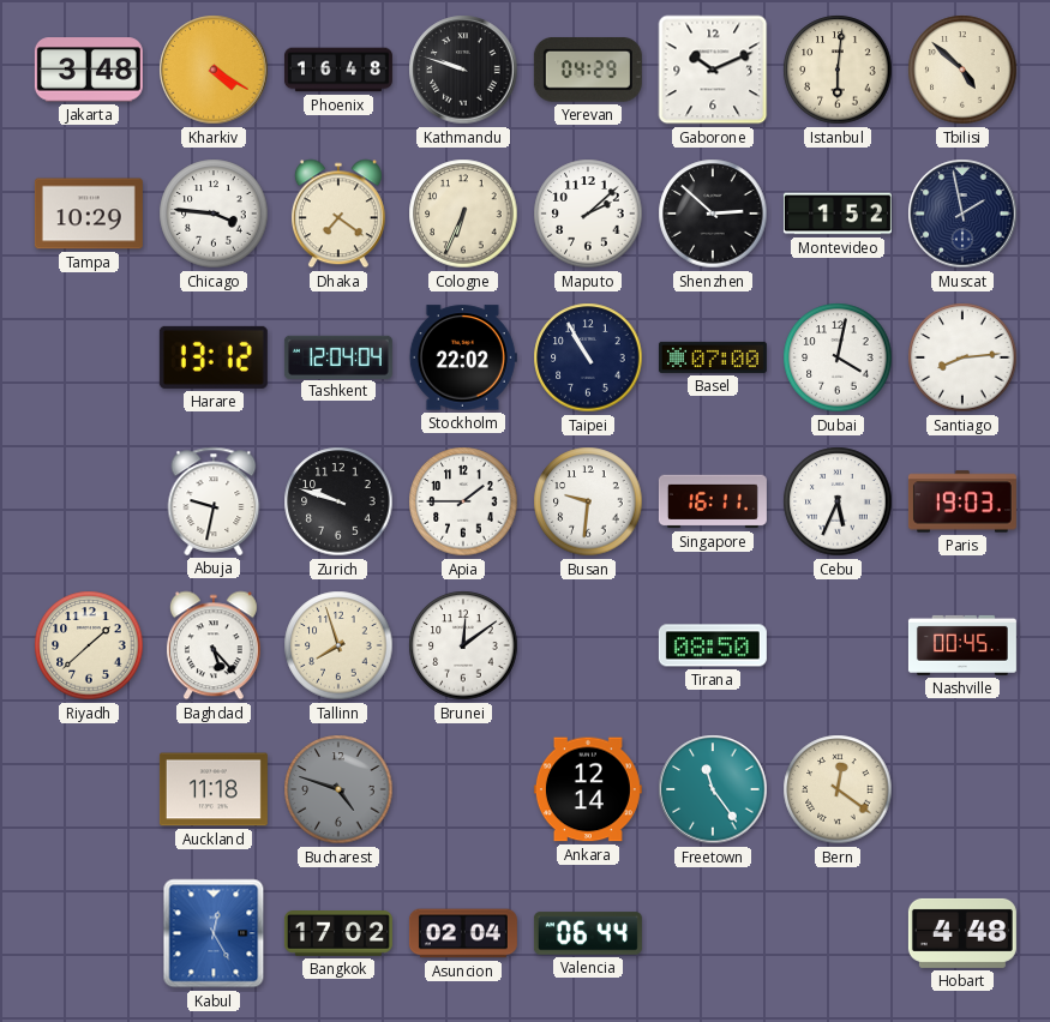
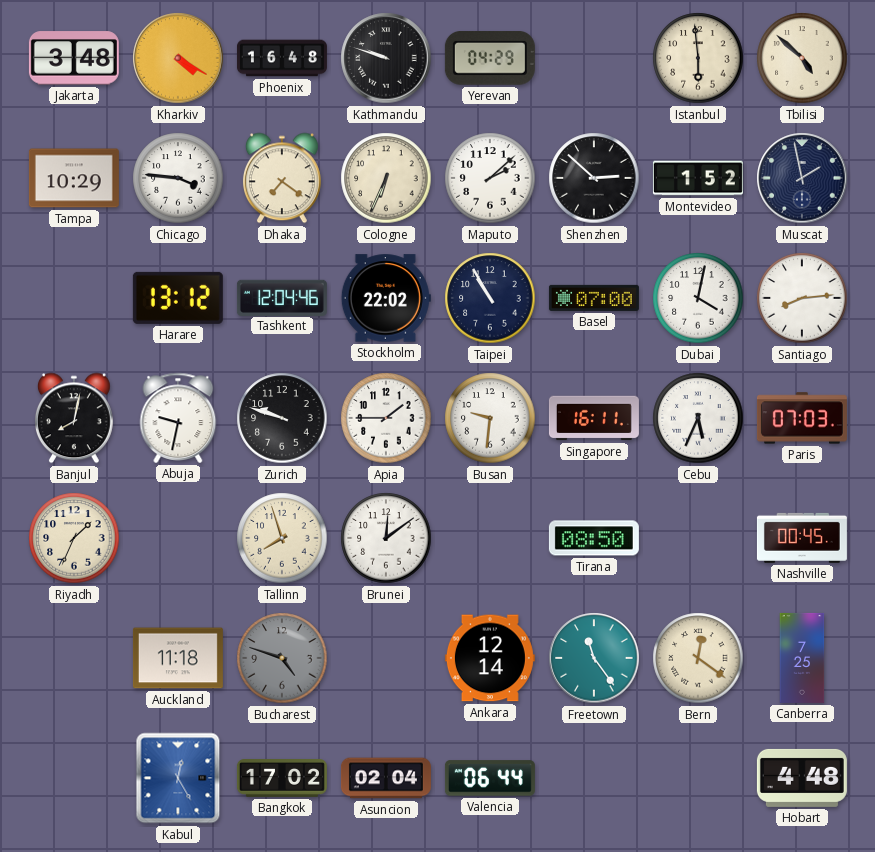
Gaborone: 10:11 -> none (713, 70)
Istanbul: 6:01 -> 5:59 (698, 58)
Tashkent: 12:04:04 -> 12:04:46 (282, 297)
Banjul: none -> 8:02 (74, 418)
Paris: 19:03 -> 07:03 (802, 418)
Riyadh: 1:38 -> 1:34 (74, 538)
Baghdad: 5:23 -> none (214, 645)
Canberra: none -> 7:25 (802, 658)
